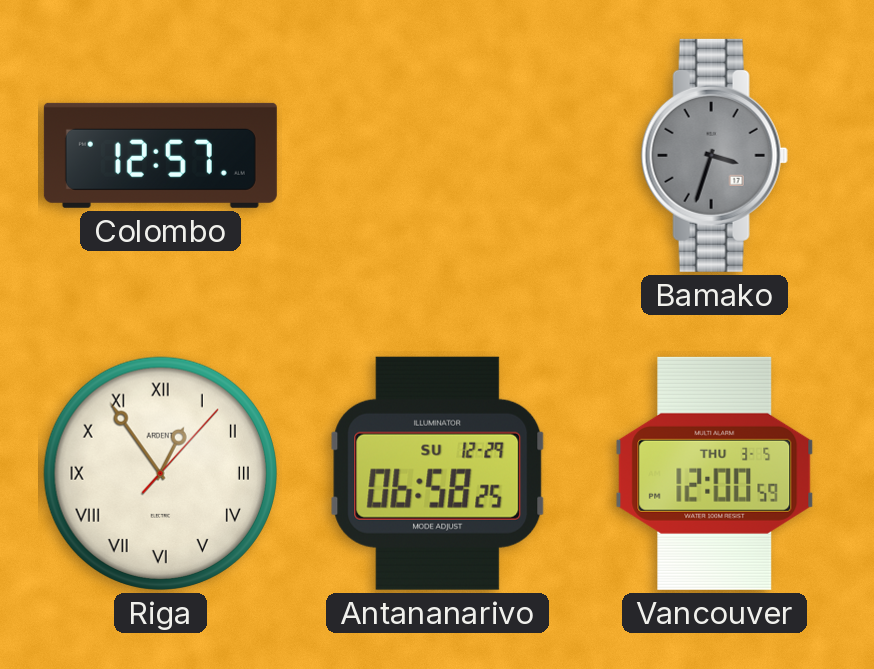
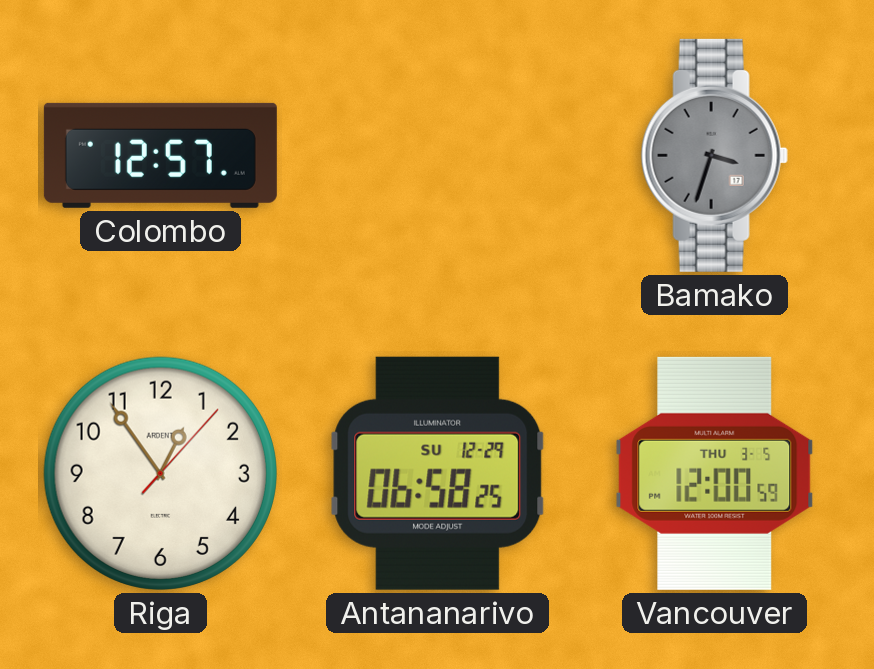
Riga numerals: Roman -> Arabic (160, 473)
